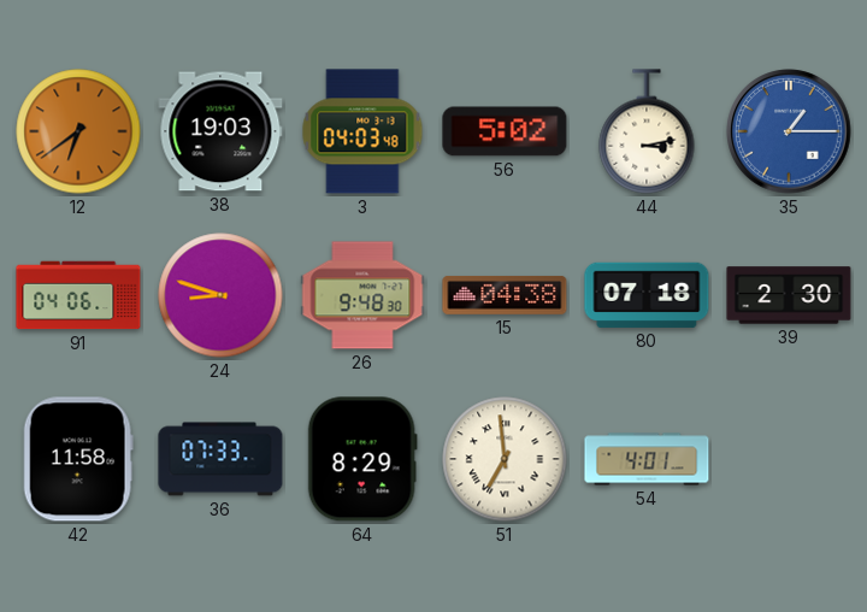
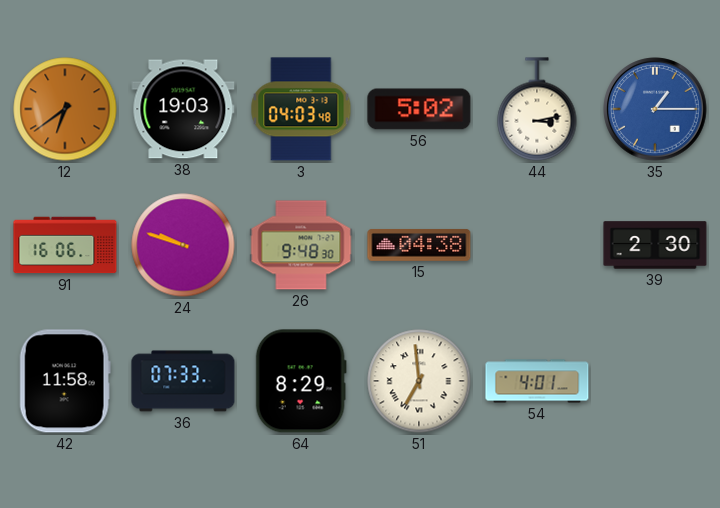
91: 04:06 -> 16:06 (65, 245)
24: 8:48 -> 9:48 (183, 245)
80: 07:18 -> none (647, 295)
